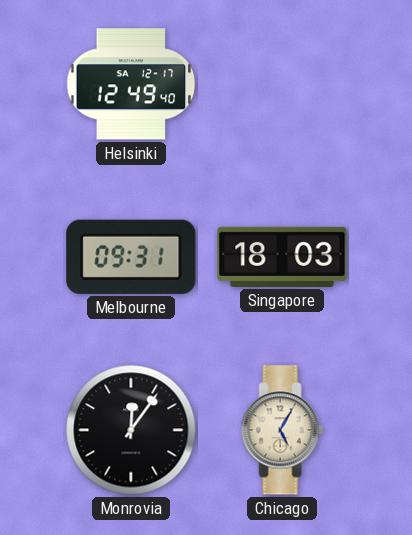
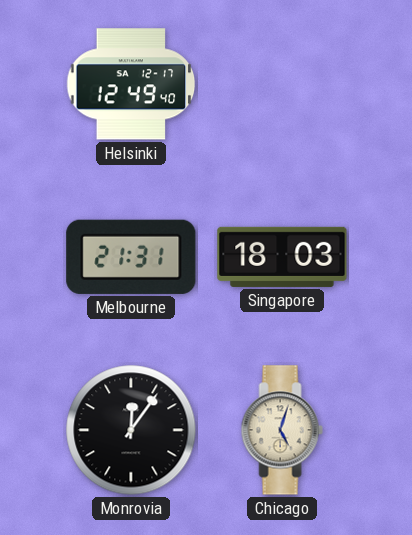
Melbourne: 09:31 -> 21:31 (131, 257)
Chicago: 5:05 -> 5:03 (282, 430)
